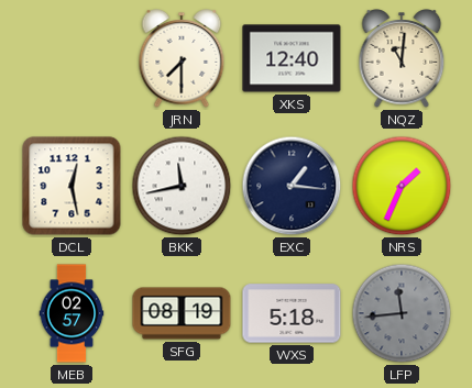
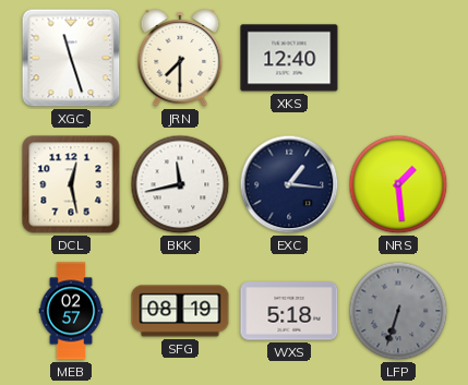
XGC: none -> 11:27 (71, 58)
NQZ: 11:01 -> none (402, 58)
NRS: 1:34 -> 1:29 (398, 184)
LFP: 11:44 -> 6:33 (398, 311)
